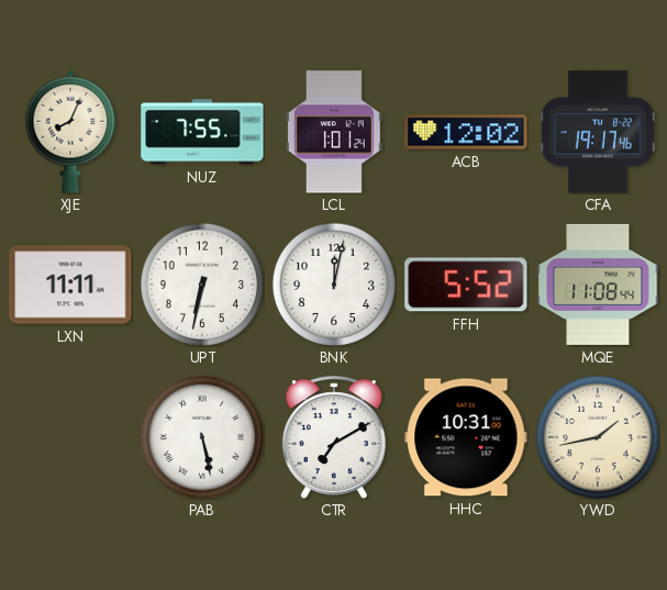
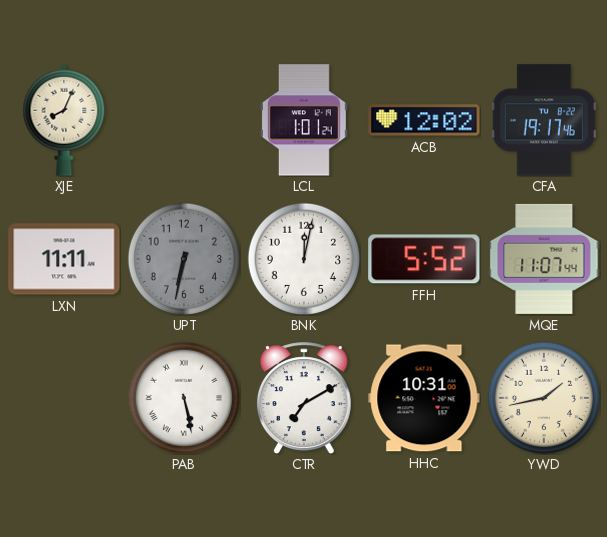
NUZ: 7:55 -> none (202, 132)
UPT dial: white -> grey (184, 259)
MQE: 11:08 -> 11:07 (544, 259)
